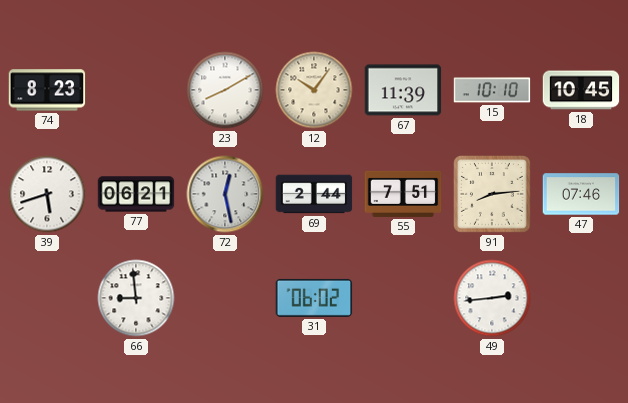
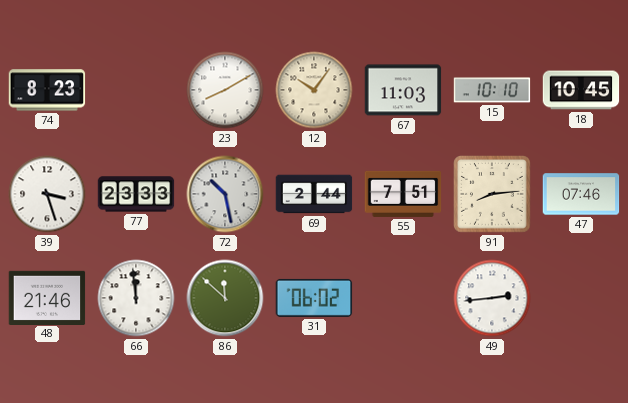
67: 11:39 -> 11:03 (403, 90)
39: 5:42 -> 3:27 (47, 194)
77: 06:21 -> 23:33 (136, 194)
72: 12:28 -> 10:28 (225, 194)
48: none -> 21:46 (47, 297)
66: 8:59 -> 11:59 (136, 298)
86: none -> 11:52 (225, 298)
